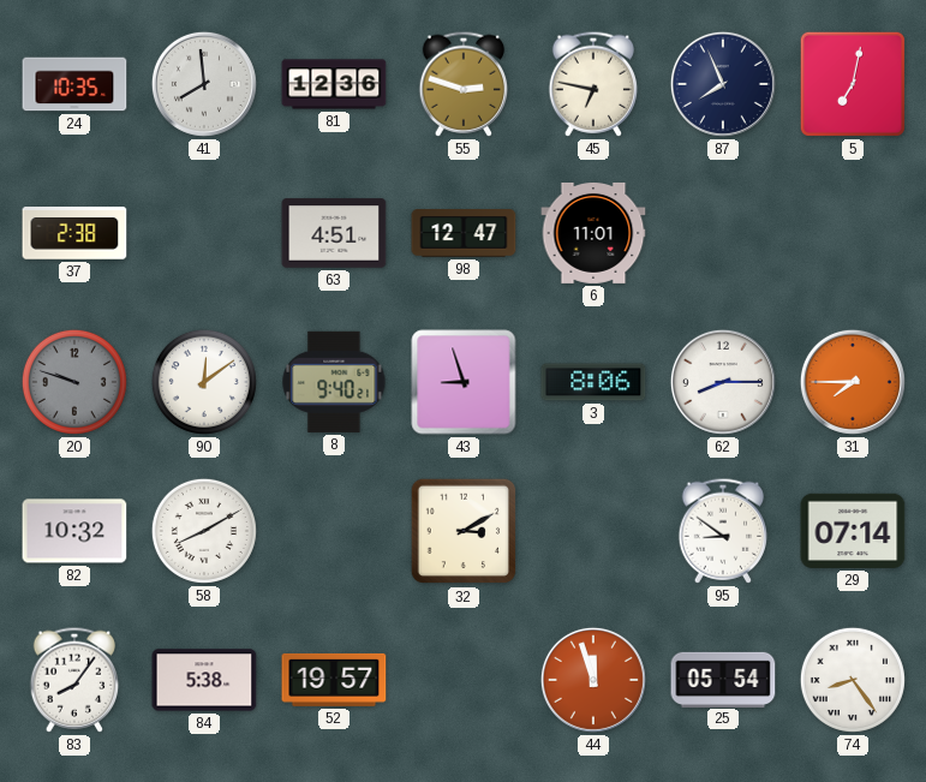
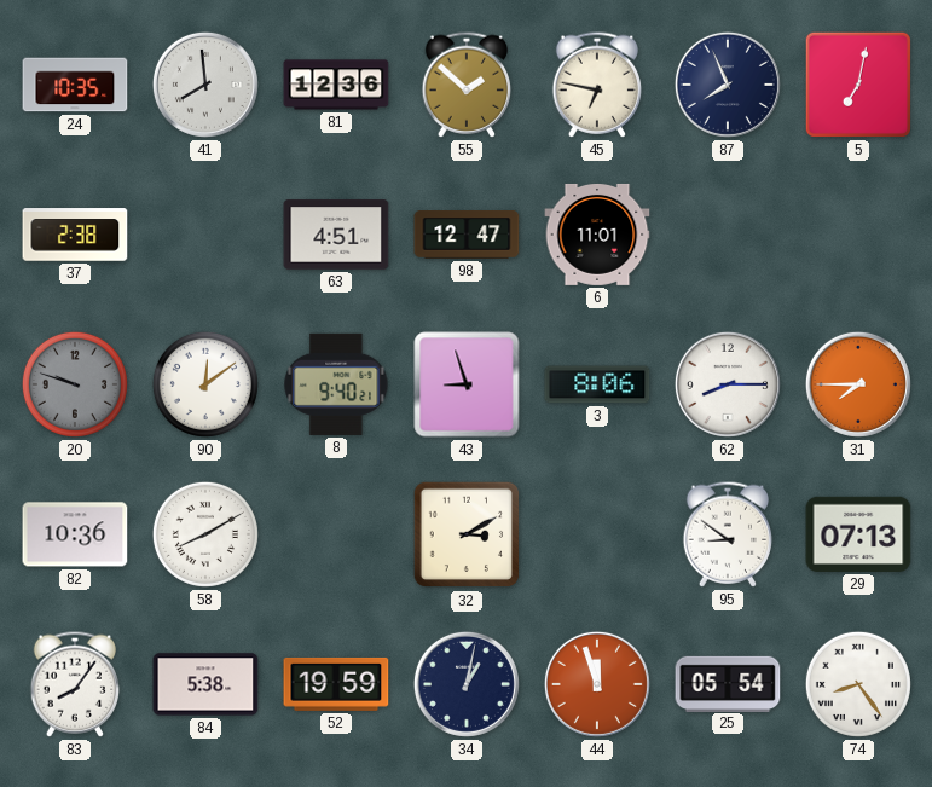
55: 2:48 -> 1:52 (467, 85)
82: 10:32 -> 10:36 (75, 534)
29: 07:14 -> 07:13 (858, 534)
52: 19:57 -> 19:59 (336, 684)
34: none -> 1:02 (467, 684)
